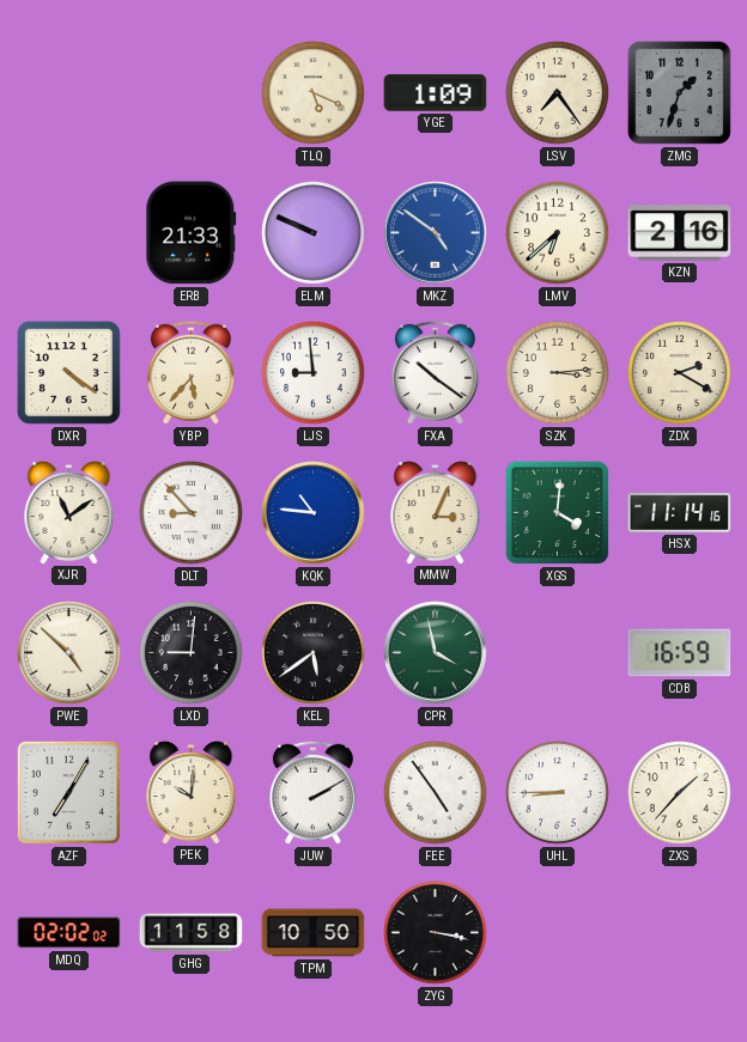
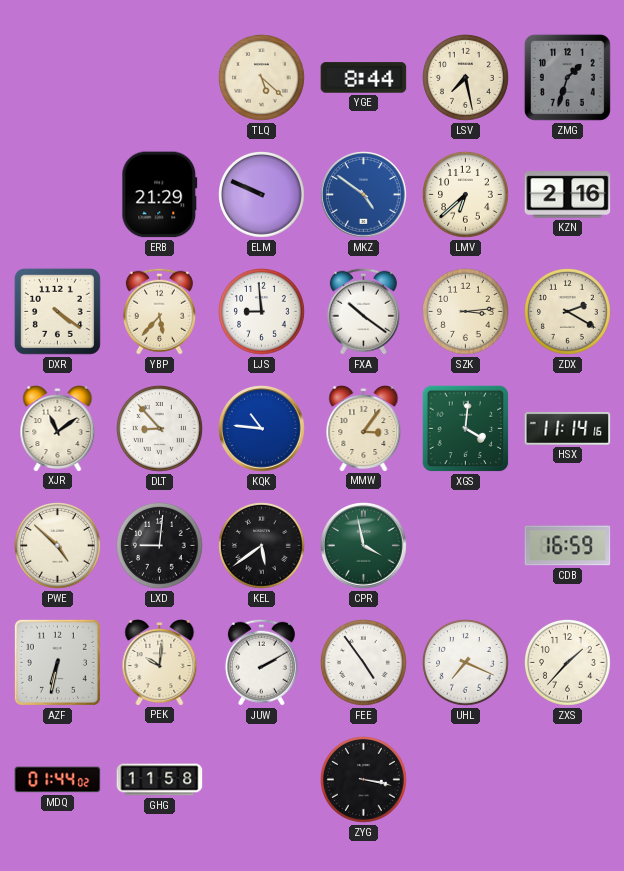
TLQ: 5:19 -> 5:22 (262, 78)
YGE: 1:09 -> 8:44 (364, 78)
LSV: 7:24 -> 7:28 (466, 78)
ERB: 21:33 -> 21:29 (160, 195)
MMW: 3:04 -> 3:06 (364, 429)
AZF: 7:05 -> 6:32 (57, 662)
UHL: 8:45 -> 7:19 (466, 663)
MDQ: 02:02 -> 01:44 (58, 780)
TPM: 10:50 -> none (314, 933)
